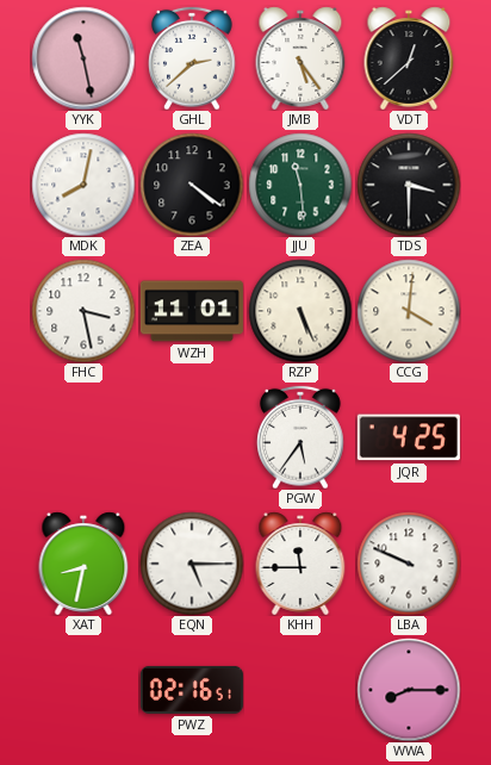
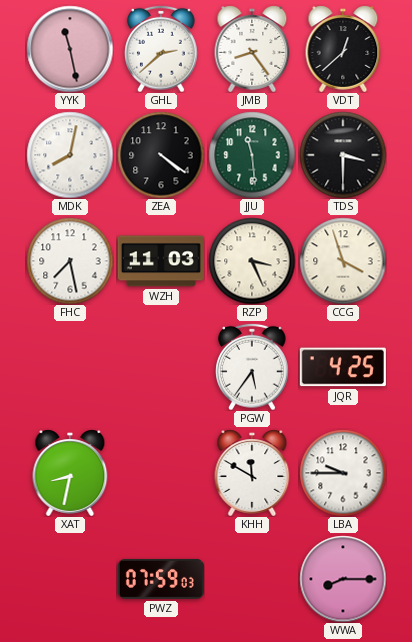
JMB: 5:24 -> 8:24 (252, 49)
FHC: 3:28 -> 7:28 (70, 261)
WZH: 11:01 -> 11:03 (161, 261)
RZP: 5:26 -> 3:26 (252, 261)
CCG: 4:01 -> 3:57 (343, 261)
EQN: 5:15 -> none (192, 564)
KHH: 11:45 -> 11:50 (252, 473)
LBA: 9:49 -> 9:45 (343, 473)
PWZ: 02:16 -> 07:59 (161, 579)
